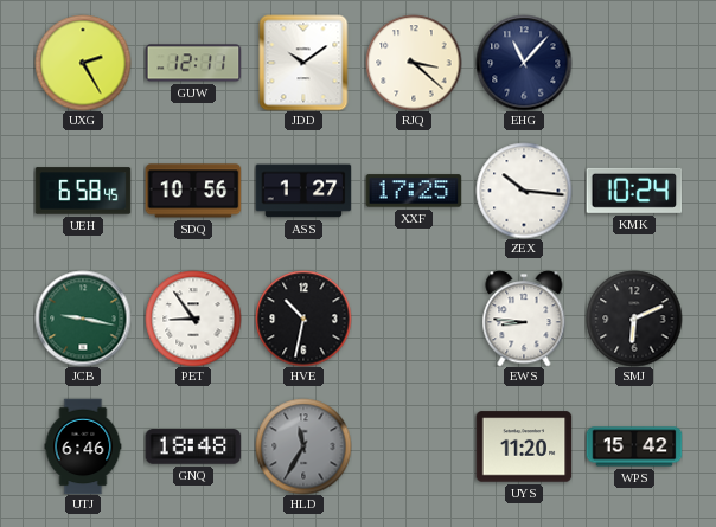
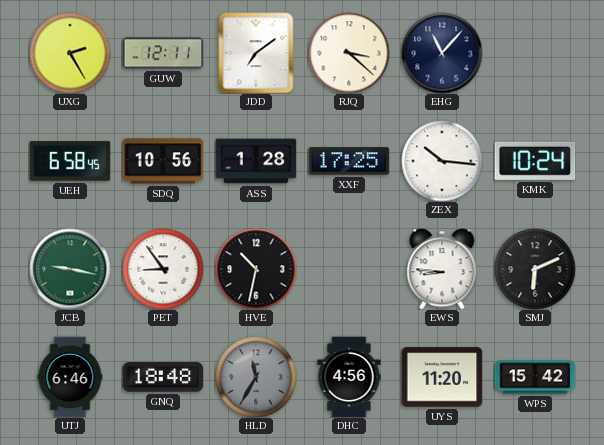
JDD: 10:09 -> 7:09 (256, 53)
ASS: 1:27 -> 1:28 (256, 161)
DHC: none -> 4:56 (349, 377)
